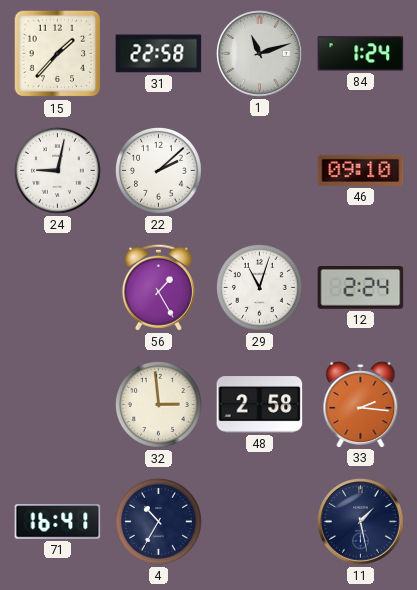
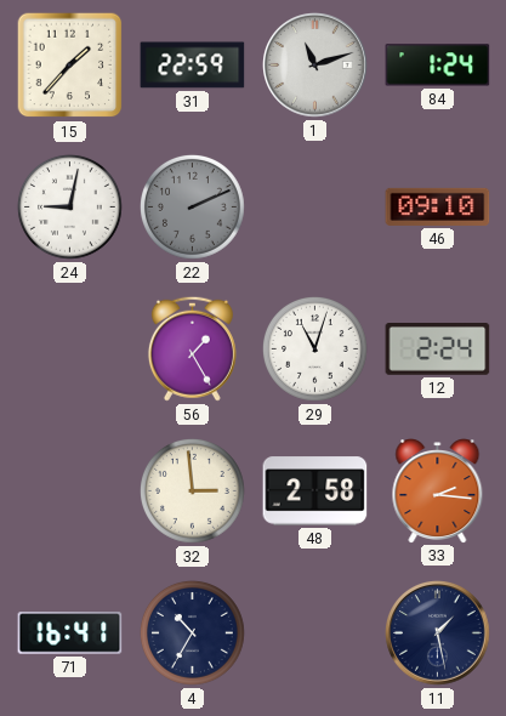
31: 22:58 -> 22:59 (193, 66)
22: 2:08 -> 2:11 (192, 206)
22 dial: white -> grey (192, 206)
